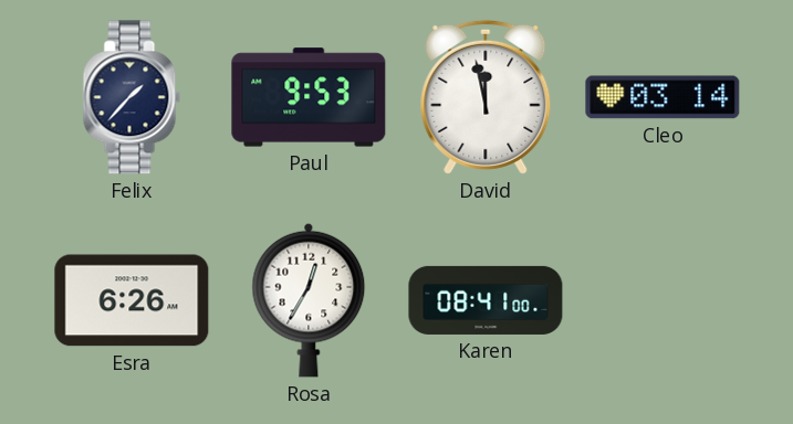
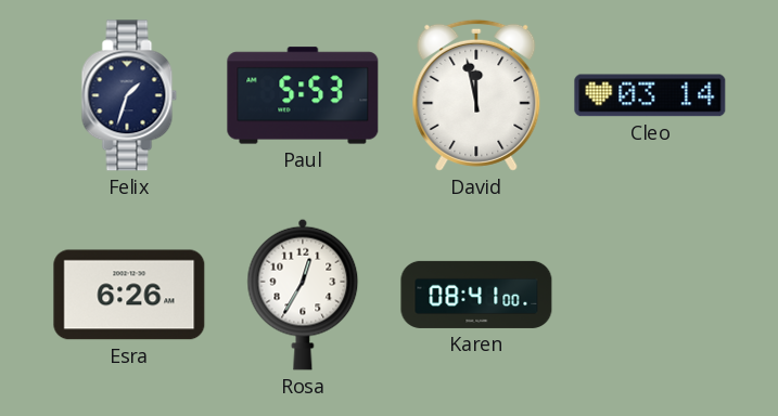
Felix: 1:37 -> 1:33 (129, 95)
Paul: 9:53 -> 5:53 (303, 95)
